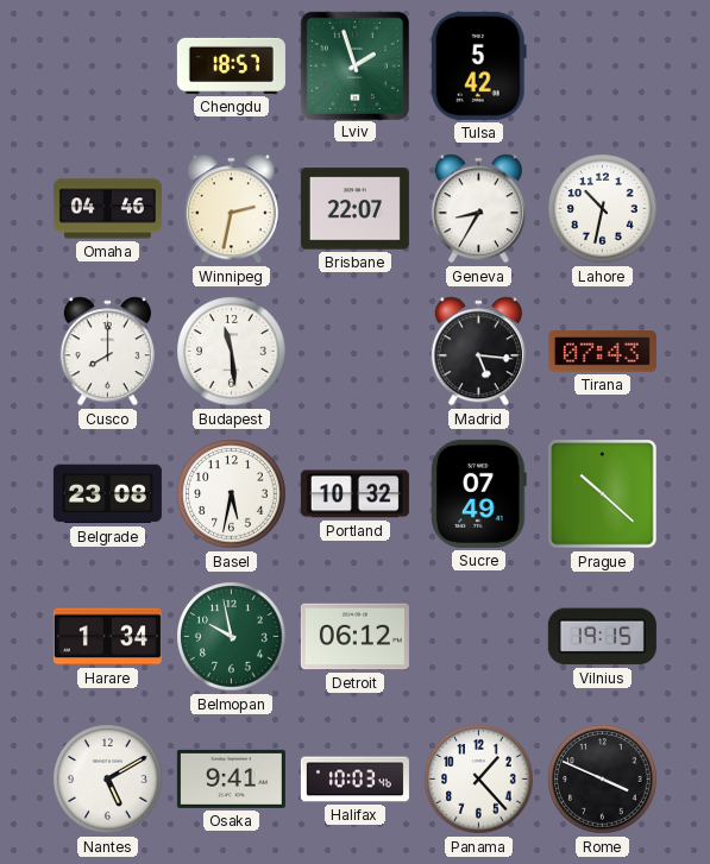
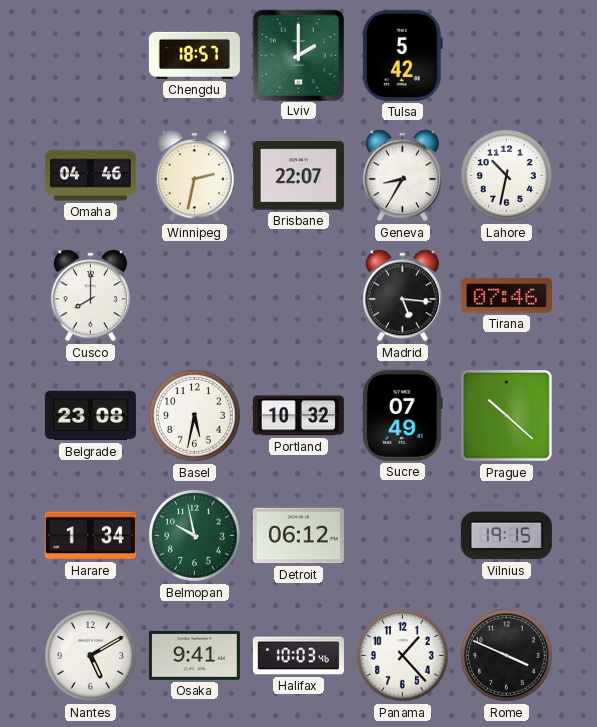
Lviv: 1:57 -> 2:00 (298, 55)
Budapest: 11:29 -> none (232, 352)
Tirana: 07:43 -> 07:46 (506, 296)
